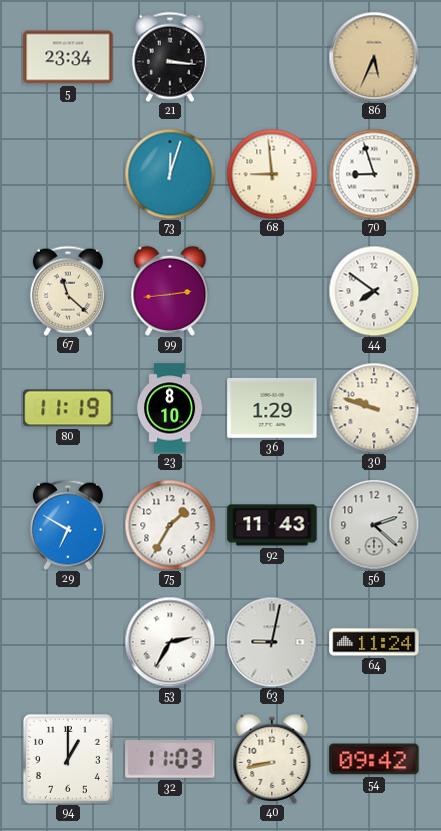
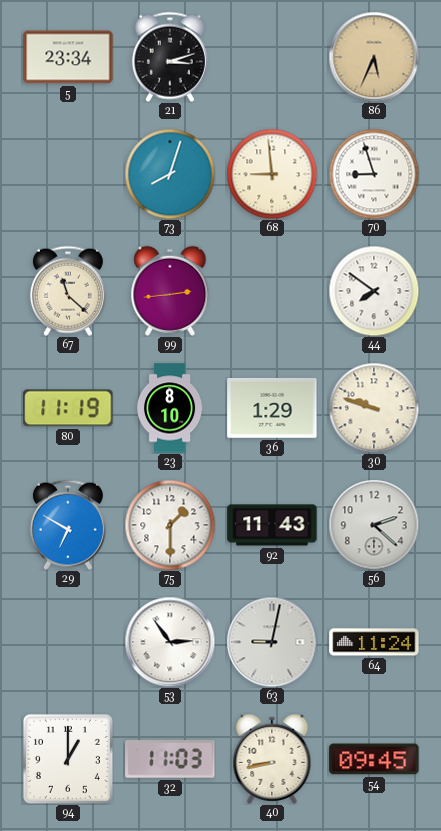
21: 3:16 -> 3:12 (170, 57)
73: 12:03 -> 8:03 (170, 174)
75: 1:35 -> 1:30 (170, 525)
53: 2:35 -> 2:54 (170, 642)
54: 09:42 -> 09:45 (374, 759)
